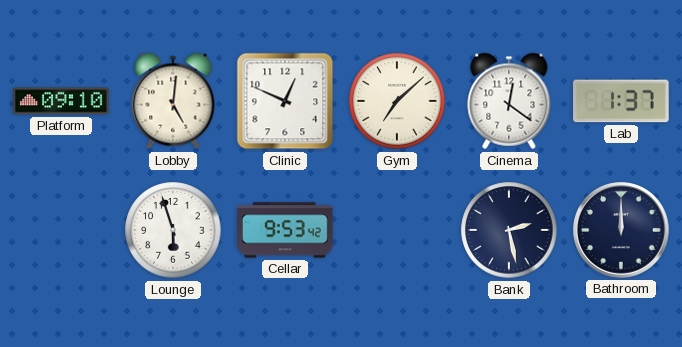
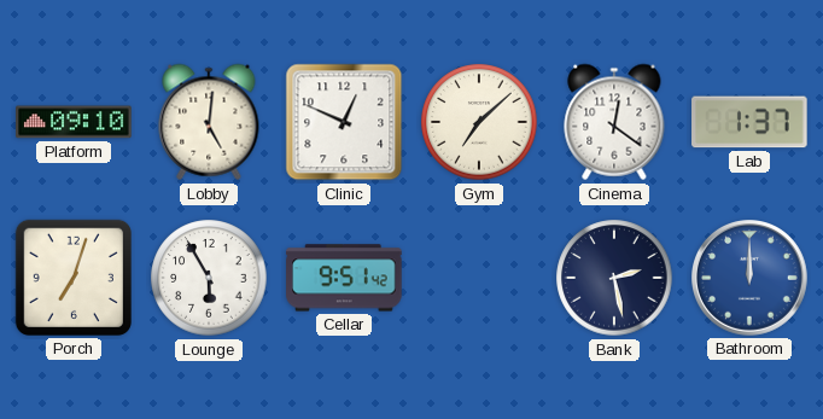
Porch: none -> 7:03 (74, 278)
Lounge: 5:57 -> 5:55 (209, 278)
Cellar: 9:53 -> 9:51 (344, 278)
Bathroom dial: navy -> blue (751, 279)
